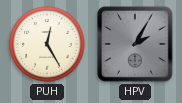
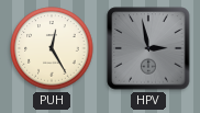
HPV: 2:05 -> 2:58 (148, 48)
